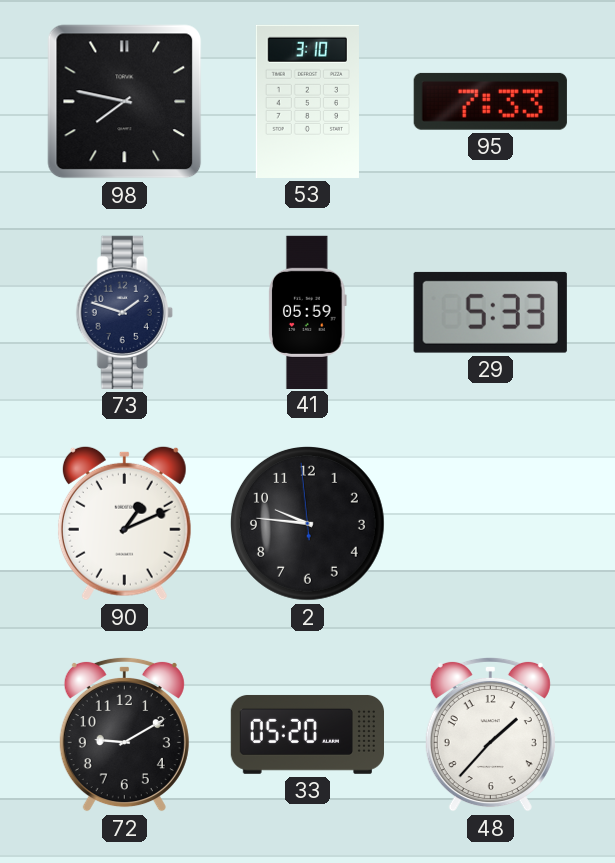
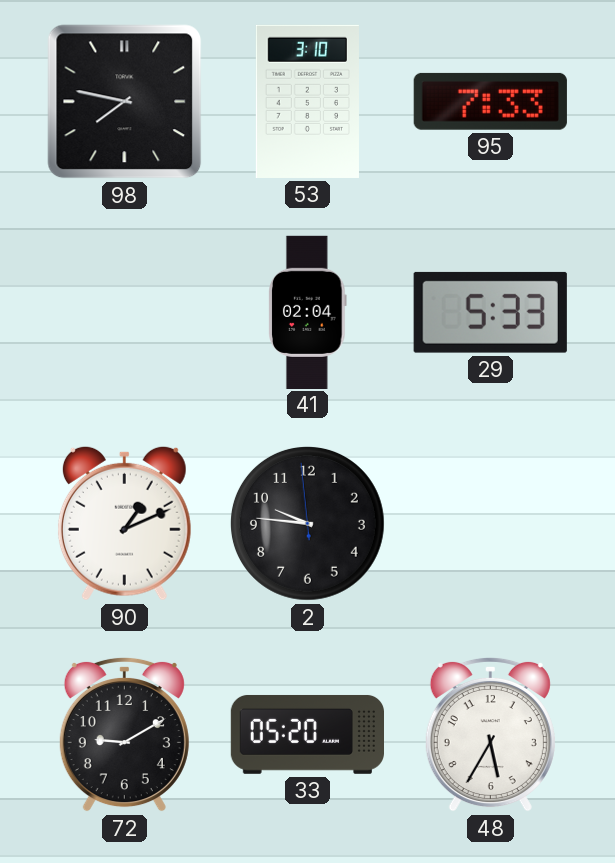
73: 1:48 -> none (124, 312)
41: 05:59 -> 02:04 (308, 312)
48: 1:37 -> 5:35 (490, 734)
